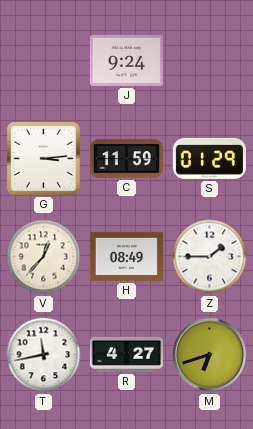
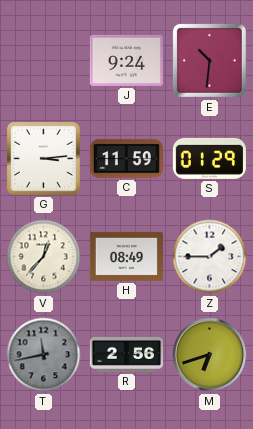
E: none -> 10:31 (209, 60)
T dial: white -> grey (44, 355)
R: 4:27 -> 2:56 (126, 354)
